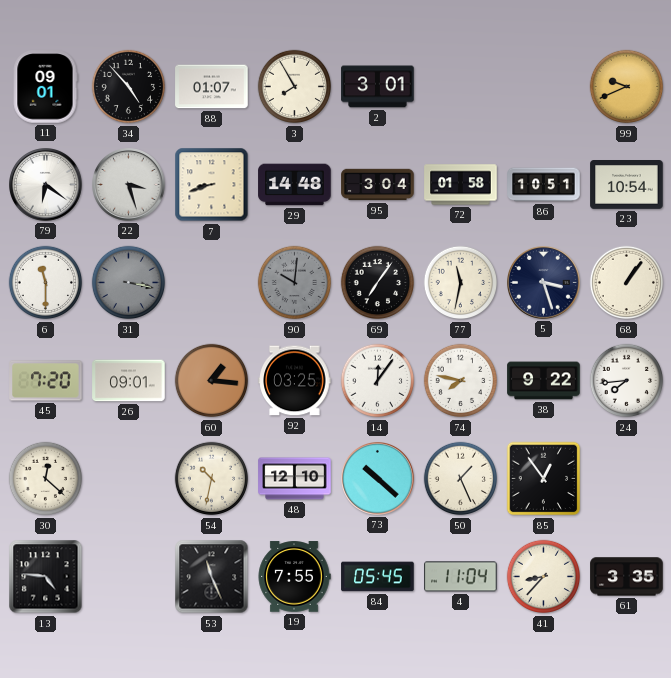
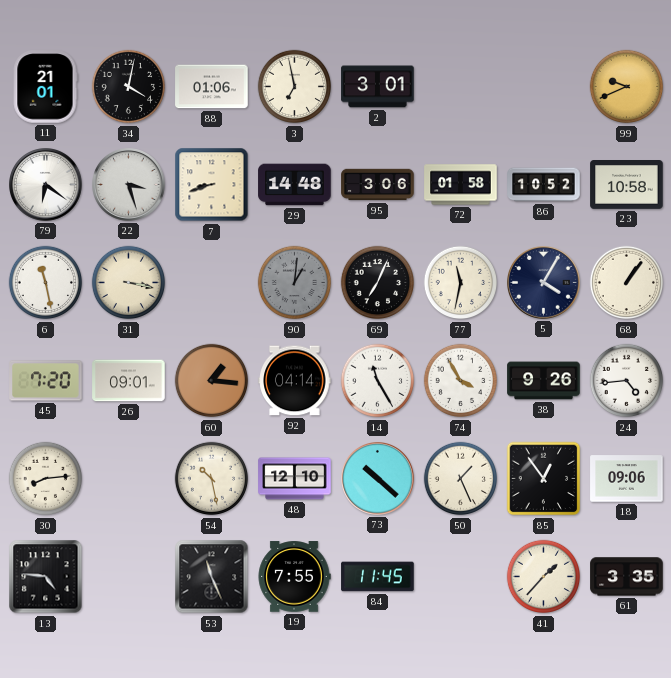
11: 09:01 -> 21:01 (45, 87)
34: 4:53 -> 4:02 (129, 87)
88: 01:07 -> 01:06 (212, 87)
3: 7:55 -> 6:58 (295, 87)
95: 3:04 -> 3:06 (378, 185)
86: 10:51 -> 10:52 (544, 185)
23: 10:54 -> 10:58 (627, 185)
6: 11:30 -> 11:28 (46, 283)
31 dial: grey -> cream (129, 283)
90: 10:01 -> 1:01 (295, 283)
69: 7:06 -> 7:04 (378, 283)
5: 3:27 -> 4:05 (544, 283)
92: 03:25 -> 04:14 (295, 381)
14: 12:06 -> 11:25 (378, 381)
74: 7:47 -> 3:55 (461, 381)
38: 9:22 -> 9:26 (544, 381)
24: 7:44 -> 4:44 (627, 381)
30: 12:22 -> 8:14 (46, 479)
54: 10:32 -> 10:28 (212, 479)
18: none -> 09:06 (627, 479)
84: 05:45 -> 11:45 (378, 577)
4: 11:04 -> none (461, 577)
41: 8:37 -> 1:37 (544, 577)
